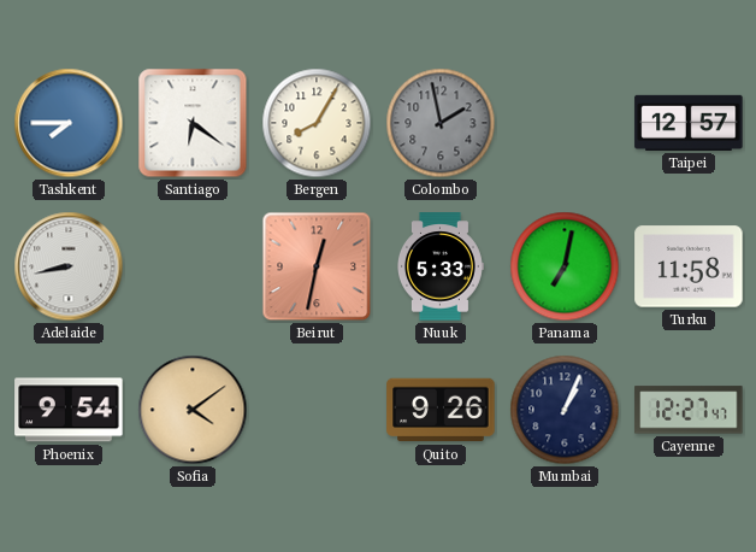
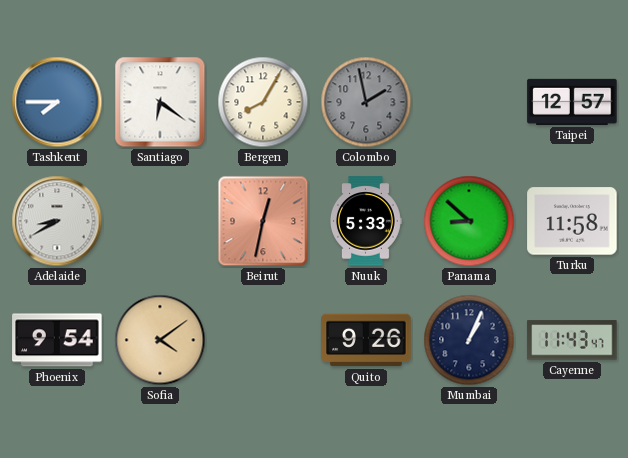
Adelaide: 8:43 -> 8:40 (57, 221)
Panama: 7:02 -> 8:52 (469, 221)
Cayenne: 12:27 -> 11:43 (572, 340)
